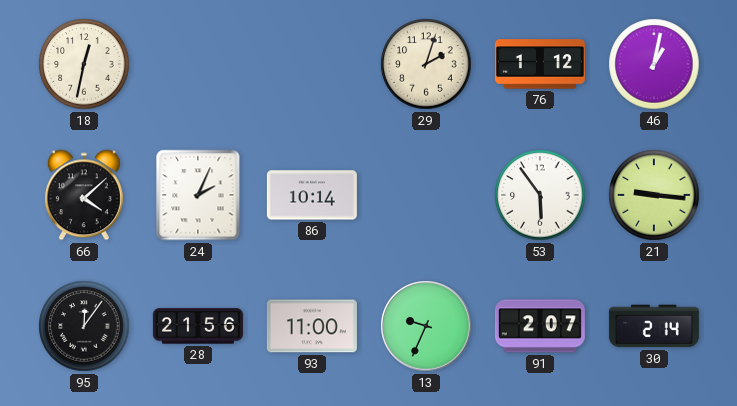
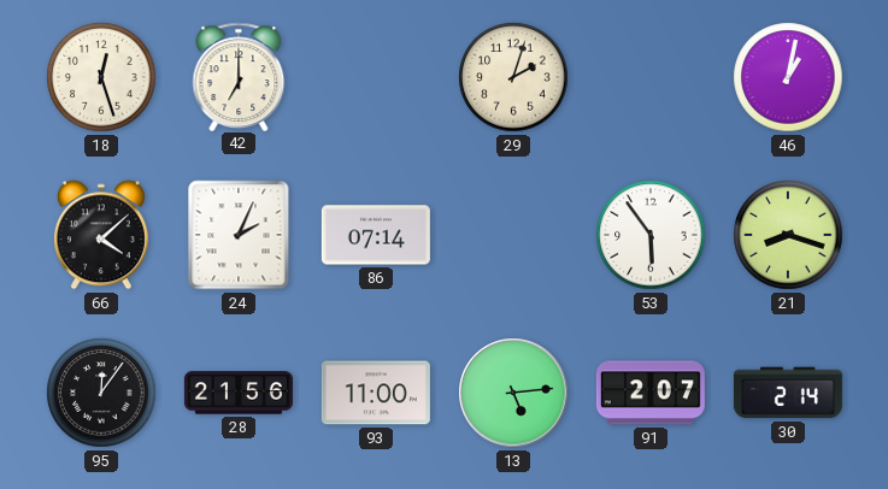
18: 12:32 -> 12:27 (101, 77)
42: none -> 7:00 (239, 76)
76: 1:12 -> none (540, 64)
86: 10:14 -> 07:14 (376, 235)
21: 9:16 -> 8:18 (788, 235)
13: 9:34 -> 5:14 (513, 393)
